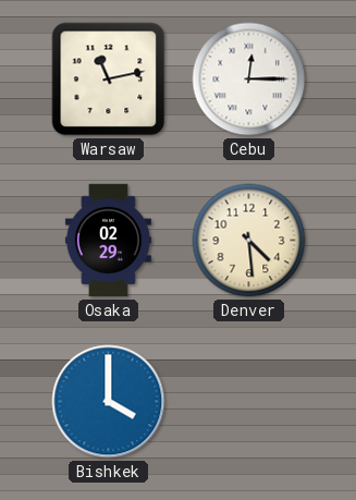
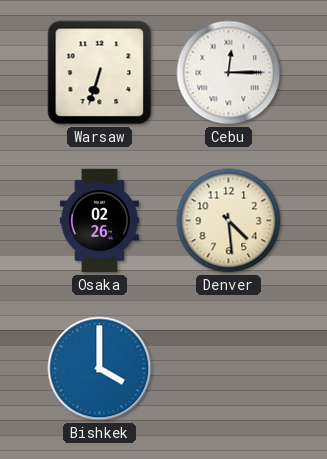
Warsaw: 11:13 -> 6:33 (100, 73)
Osaka: 02:29 -> 02:26 (99, 221)
